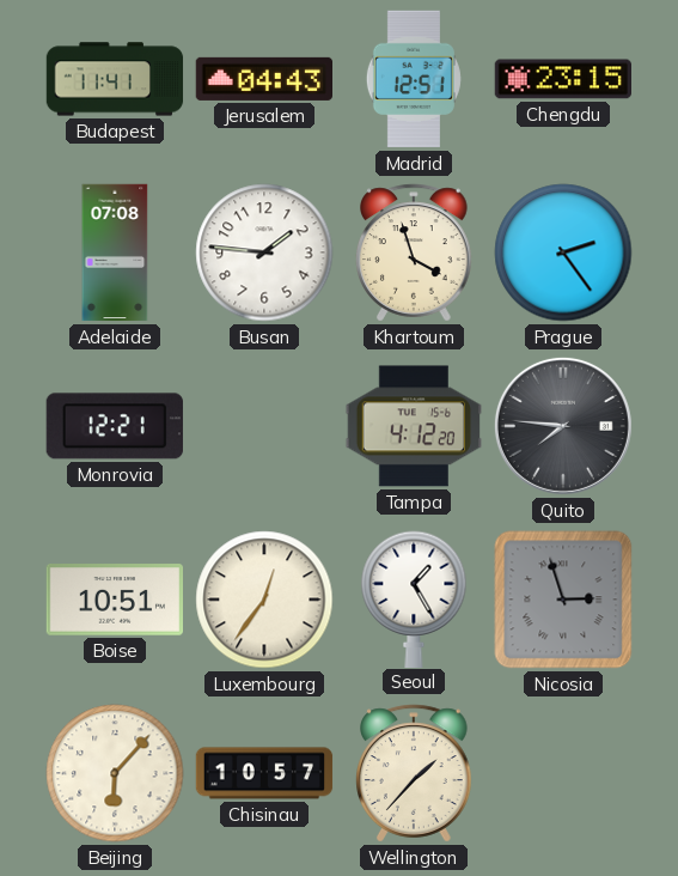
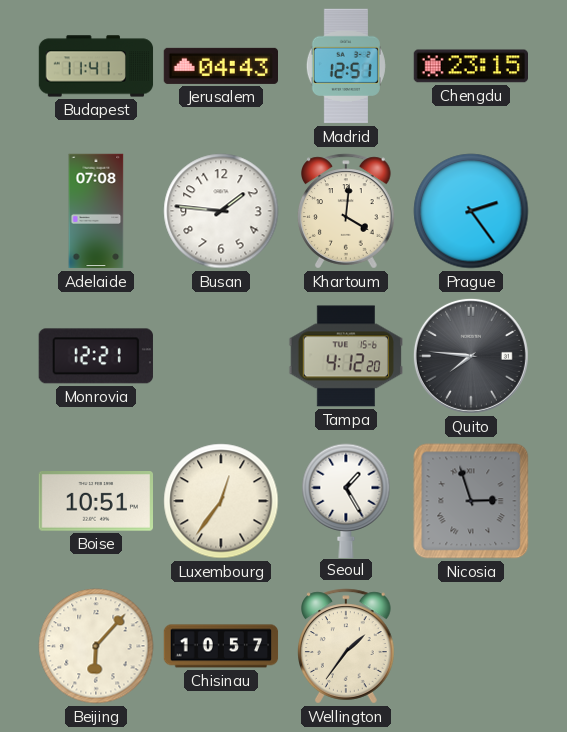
Khartoum: 3:57 -> 4:01 (346, 211)
Wellington: 1:37 -> 1:36 (346, 646)
